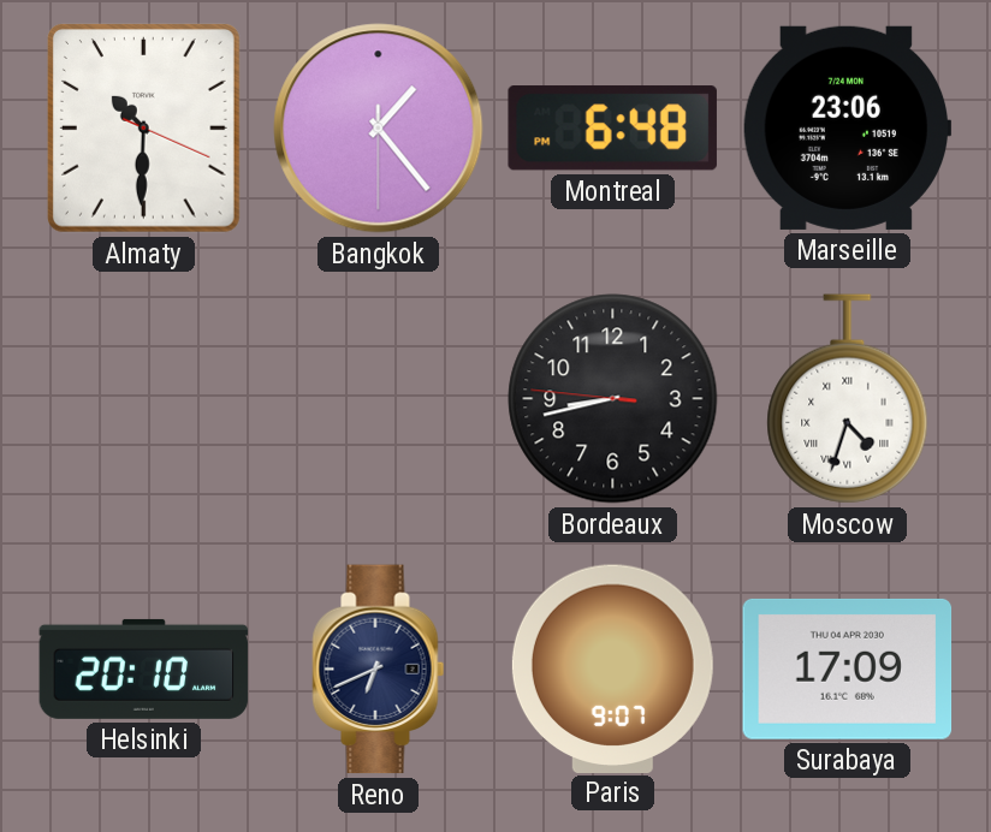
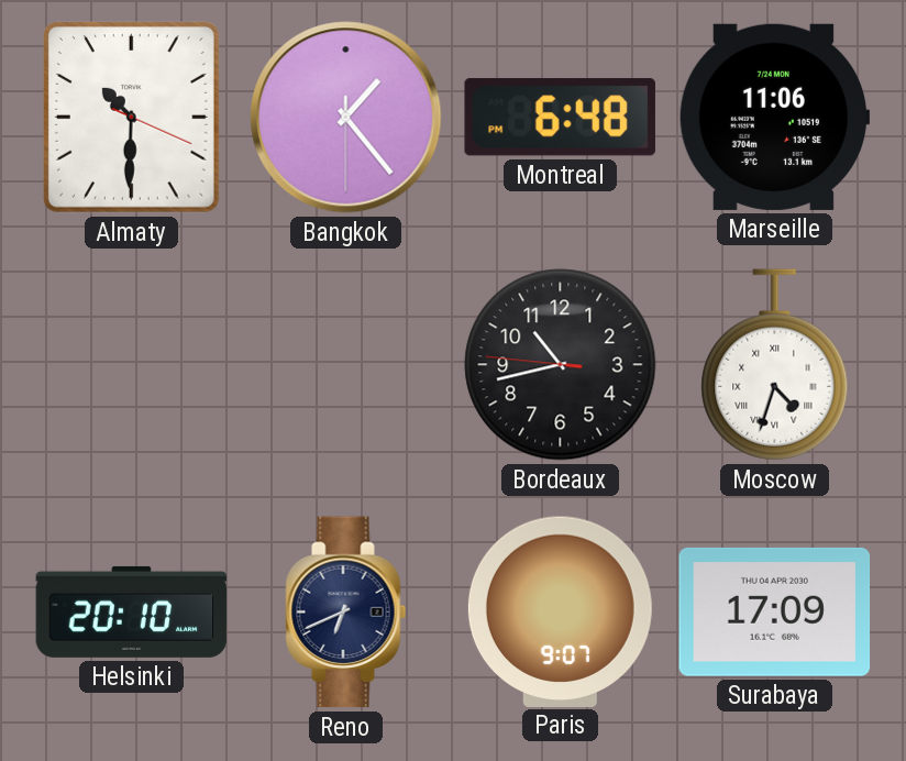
Marseille: 23:06 -> 11:06 (774, 117)
Bordeaux: 8:42 -> 10:42 (561, 365)
